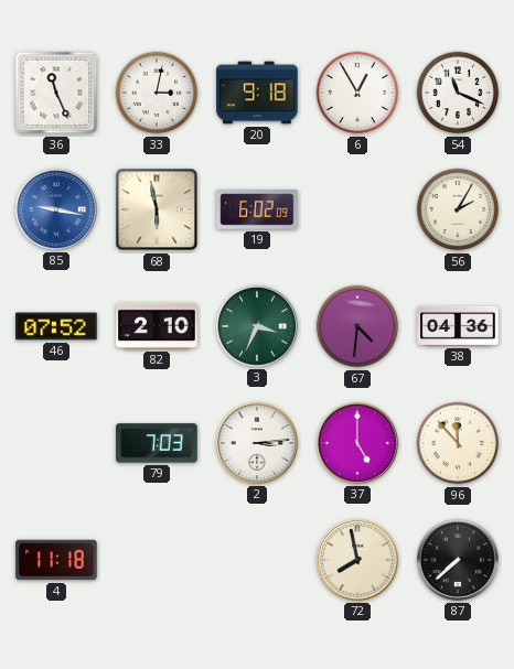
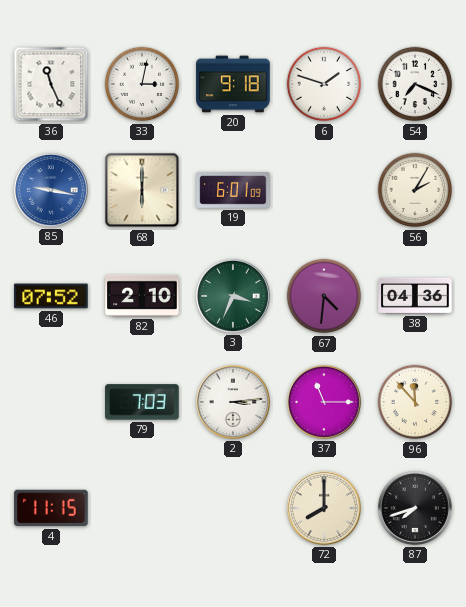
6: 12:55 -> 1:48 (324, 84)
54: 11:19 -> 7:19 (415, 84)
68: 5:58 -> 6:00 (142, 190)
19: 6:02 -> 6:01 (233, 190)
37: 5:00 -> 11:15 (324, 402)
4: 11:18 -> 11:15 (51, 508)
72: 7:58 -> 8:00 (324, 508)
87: 7:38 -> 7:42 (415, 508)
